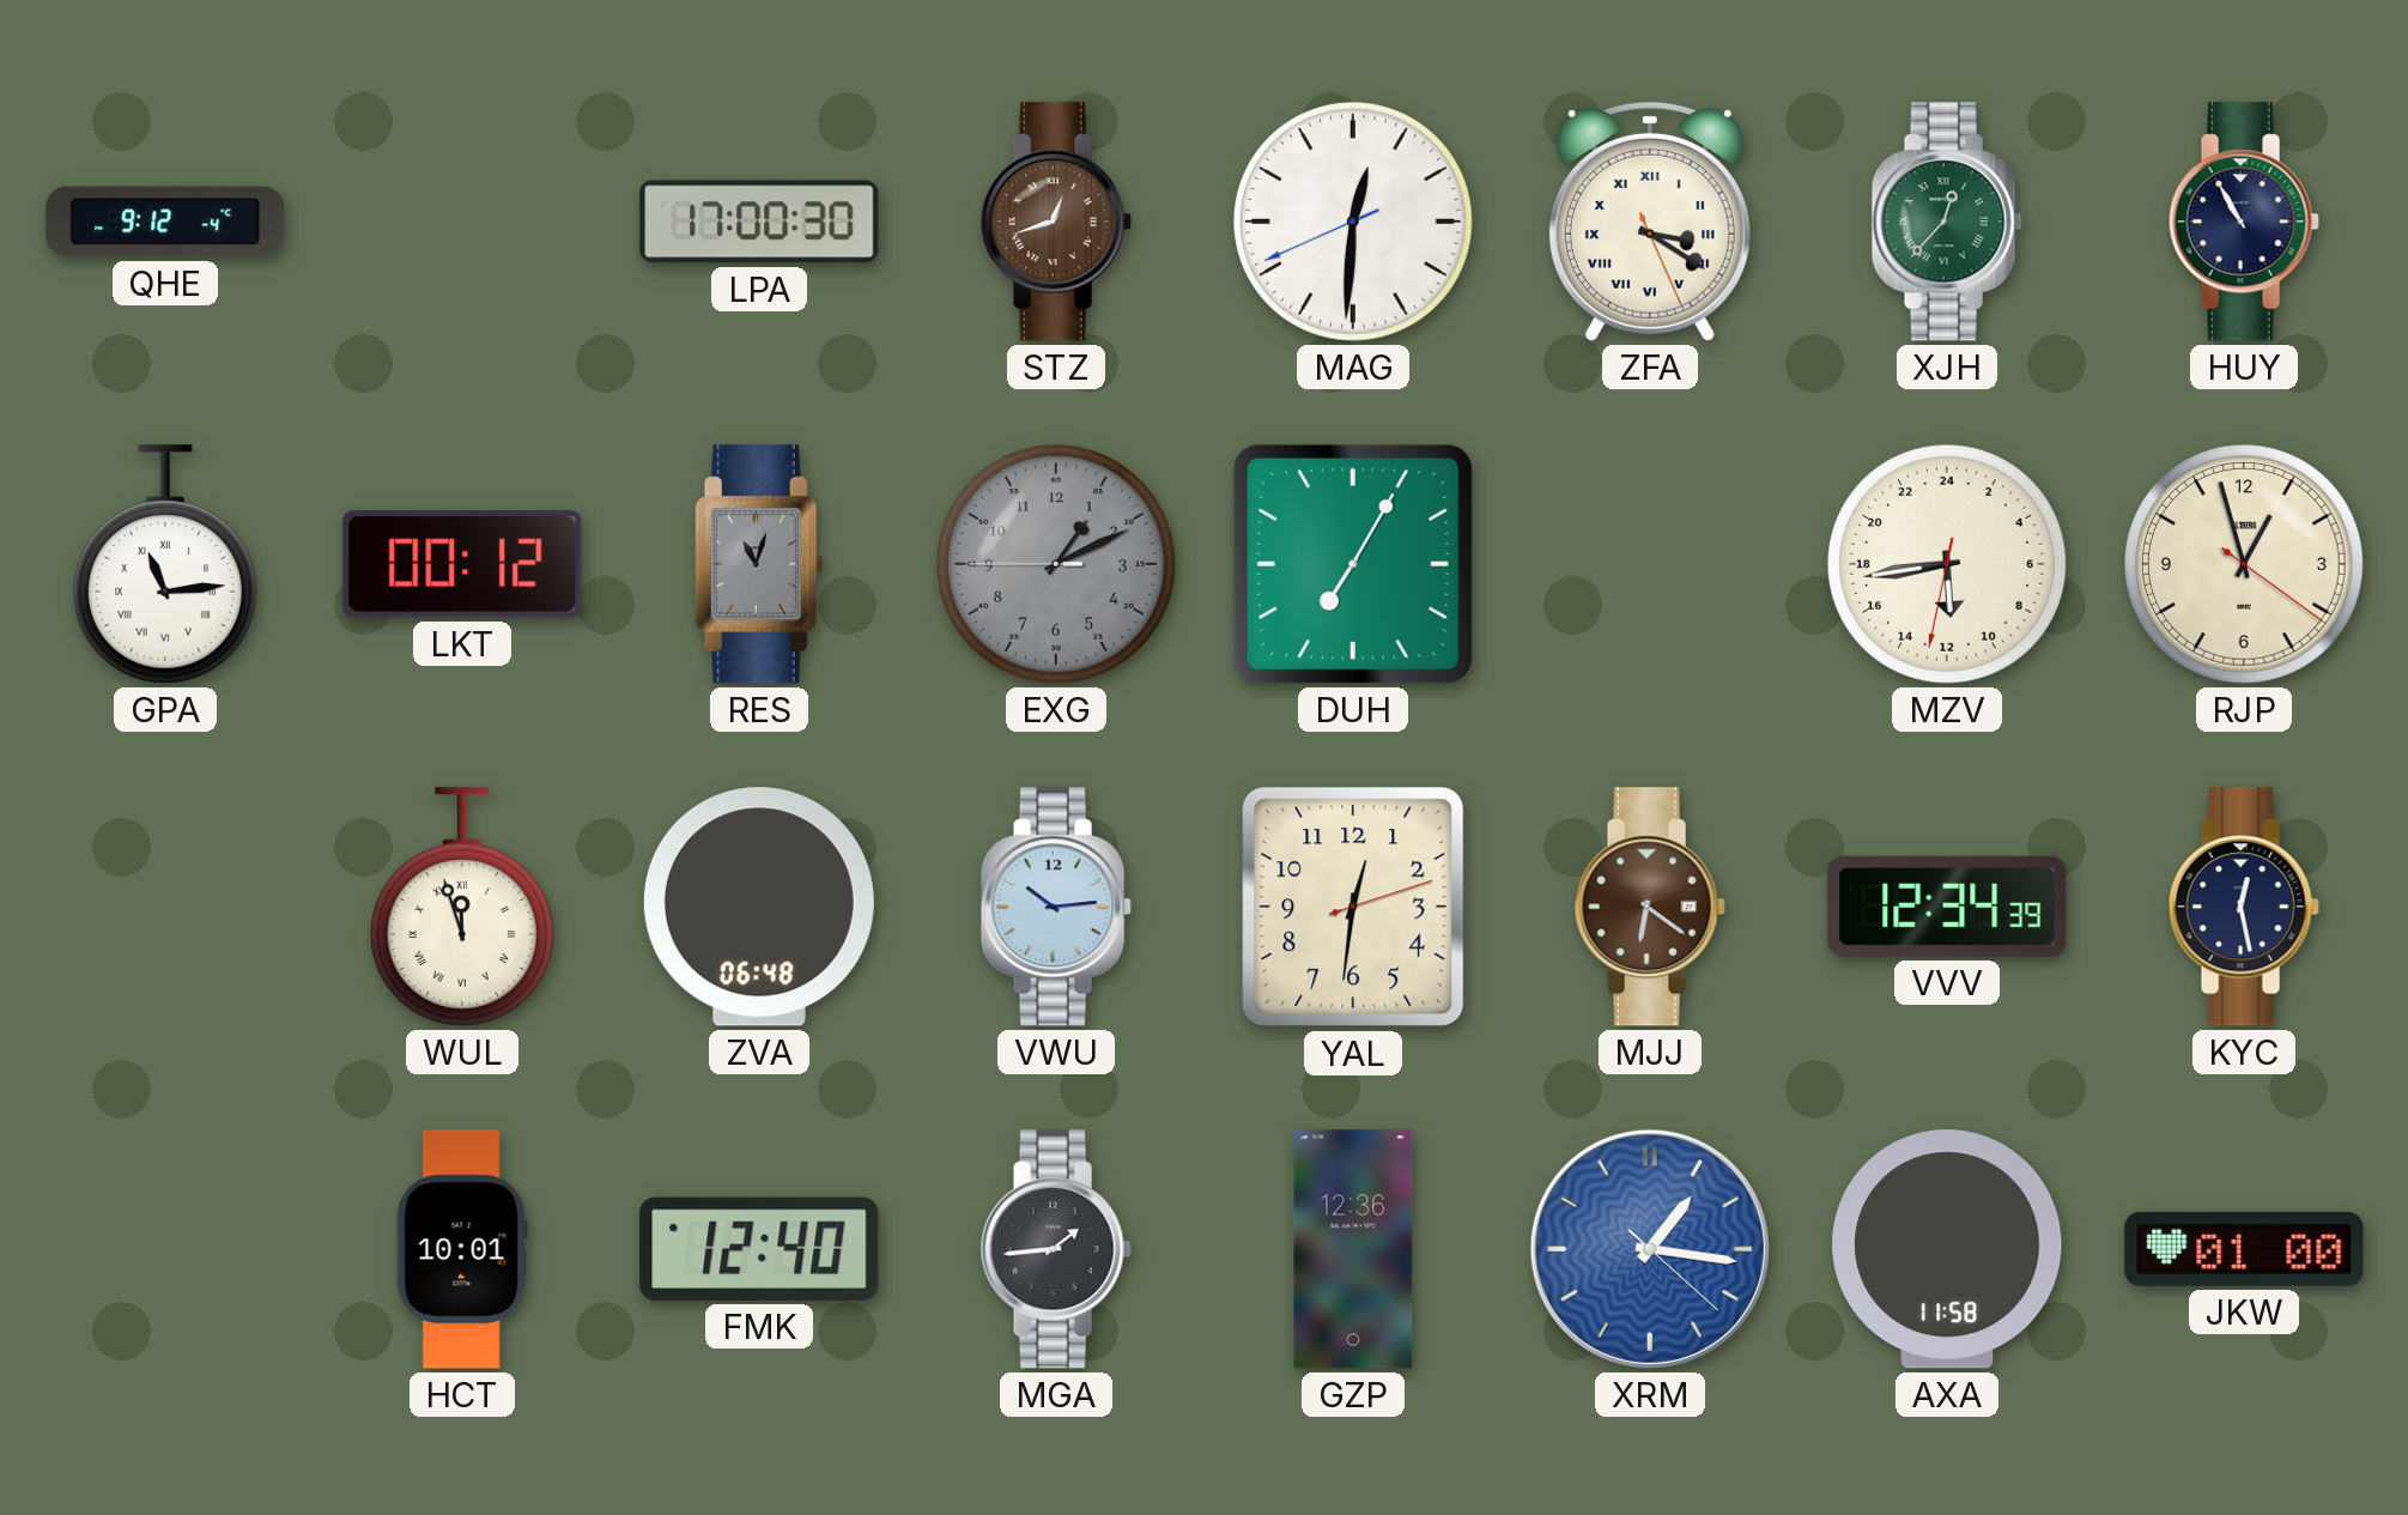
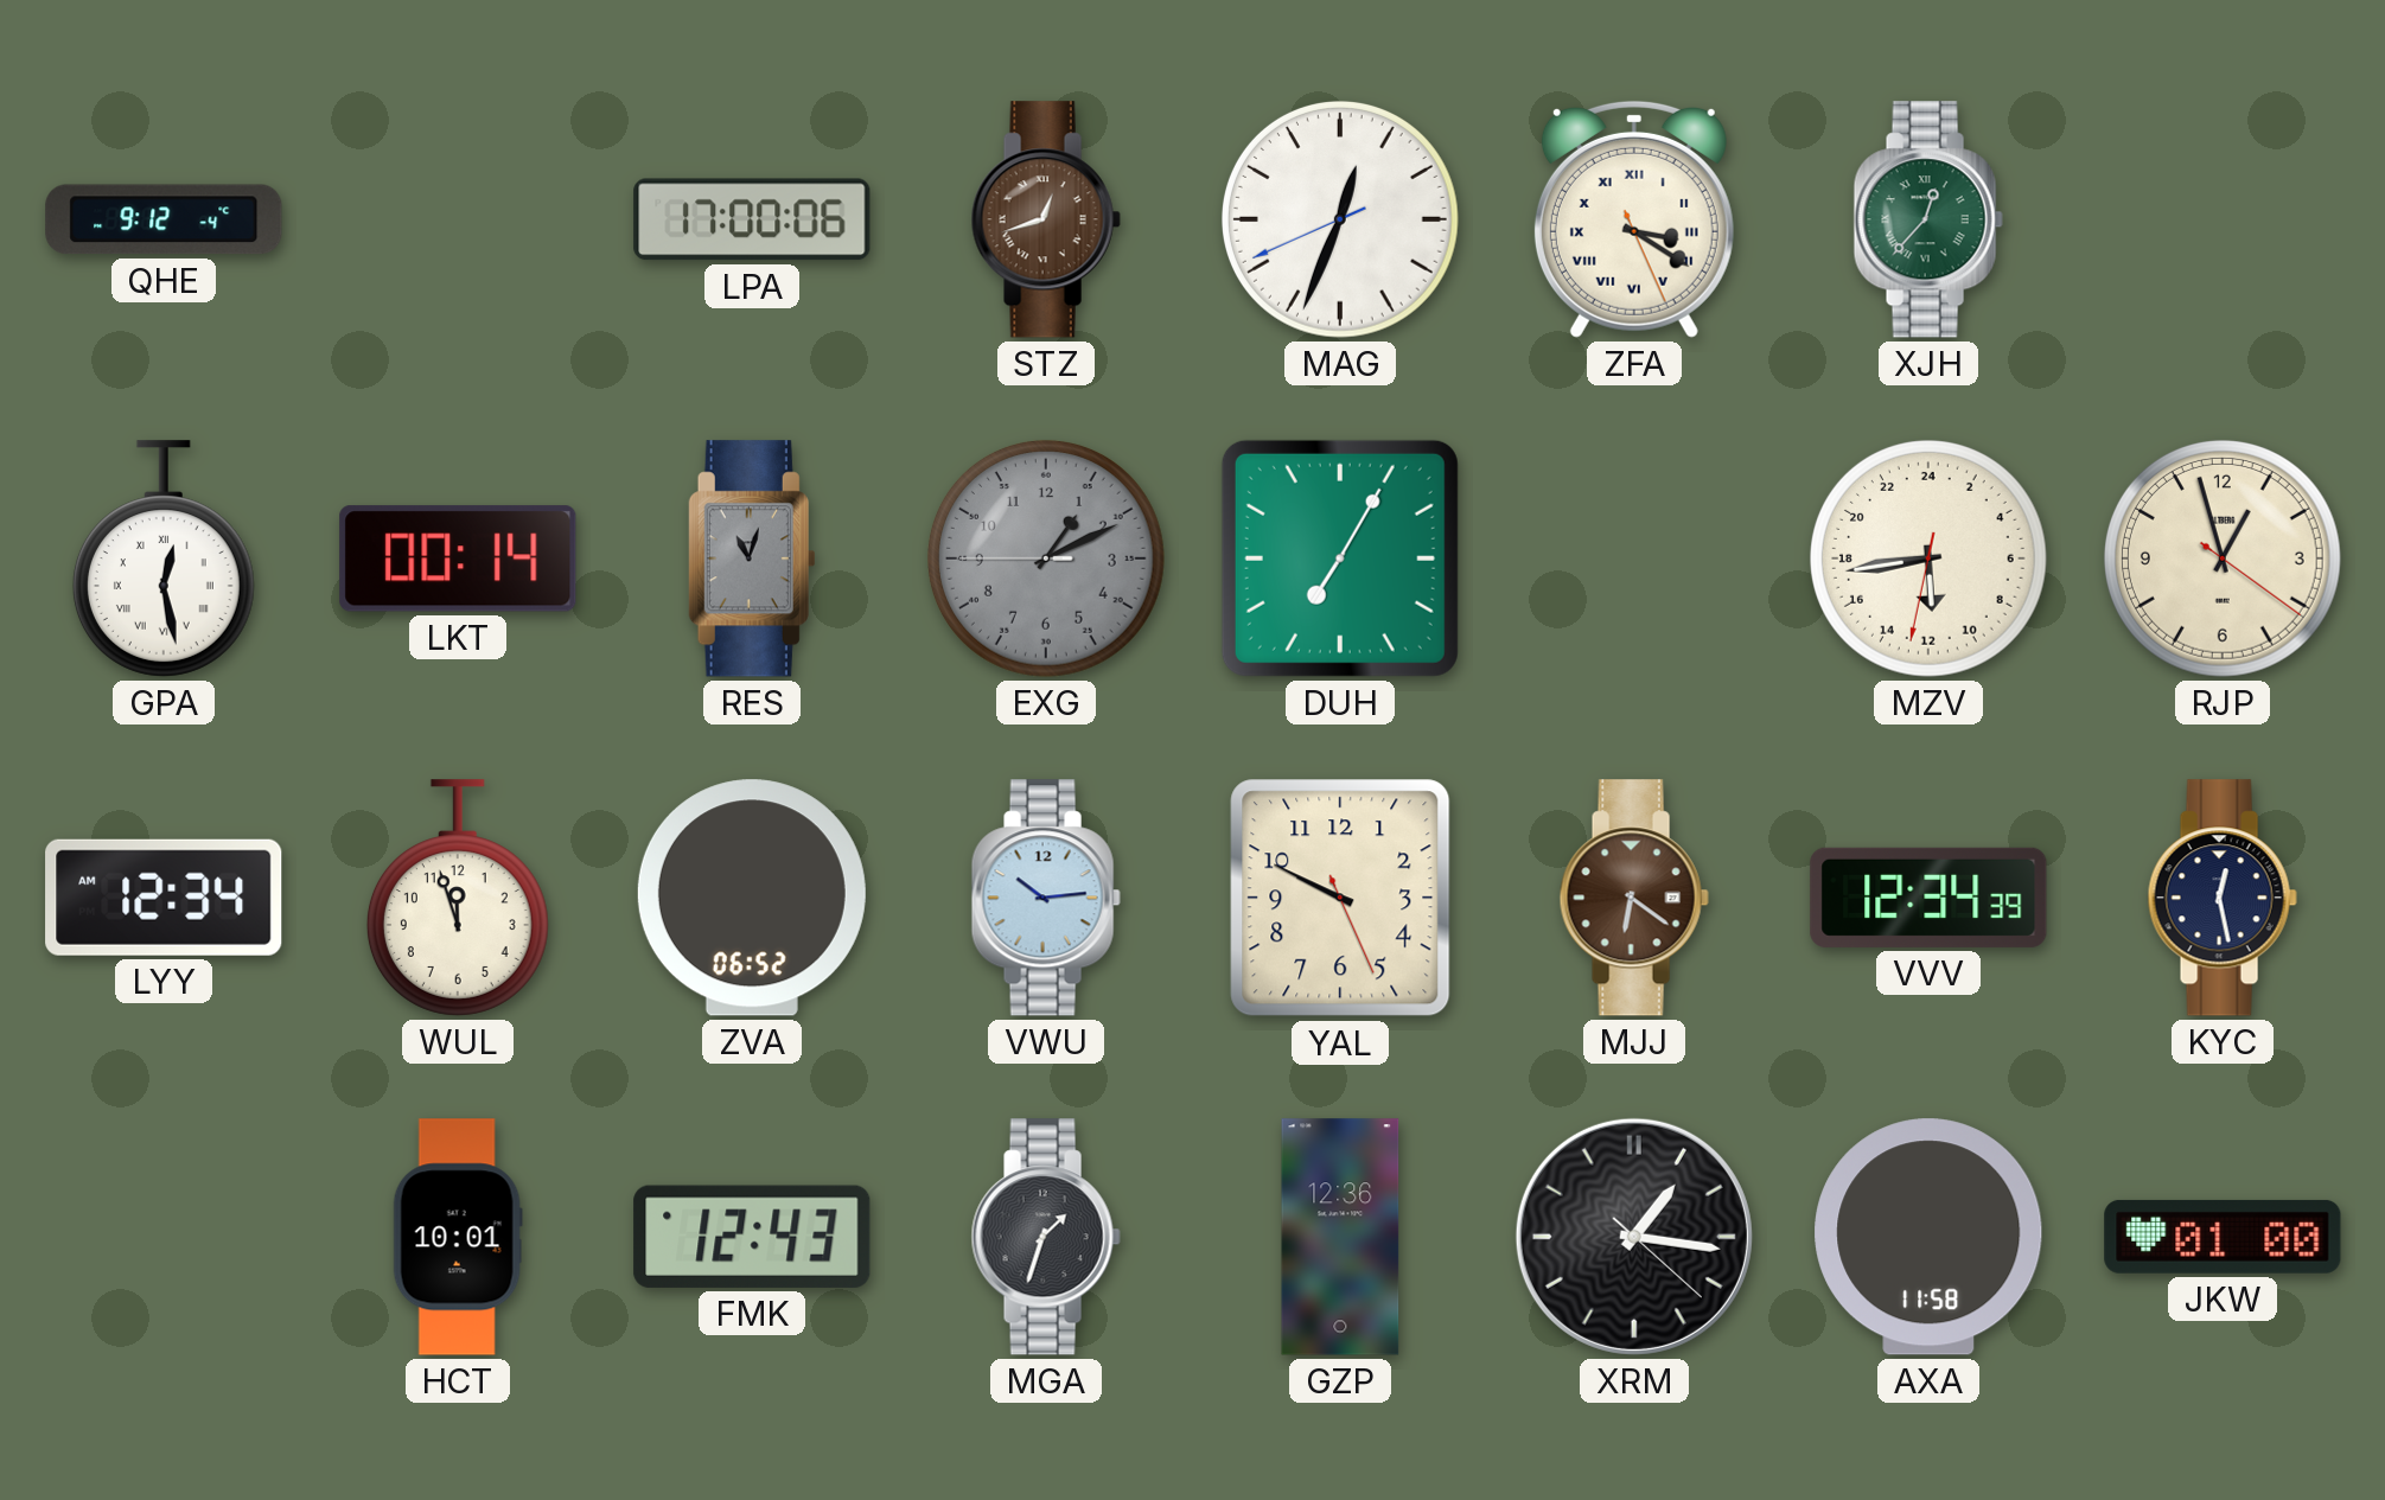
LPA: 17:00:30 -> 17:00:06 (752, 219)
MAG: 12:30 -> 12:33 (1340, 219)
HUY: 10:55 -> none (2244, 222)
GPA: 11:14 -> 12:28 (164, 558)
LKT: 00:12 -> 00:14 (458, 558)
LYY: none -> 12:34 (164, 898)
WUL numerals: Roman -> Arabic (458, 898)
ZVA: 06:48 -> 06:52 (752, 898)
YAL: 12:31 -> 9:49 (1340, 898)
FMK: 12:40 -> 12:43 (752, 1237)
MGA: 1:44 -> 1:33 (1046, 1237)
XRM dial: blue -> black (1634, 1237)
